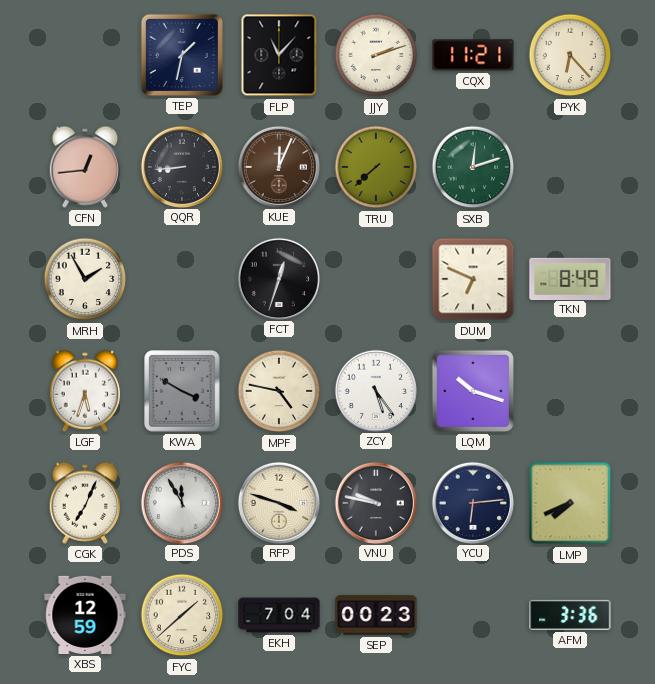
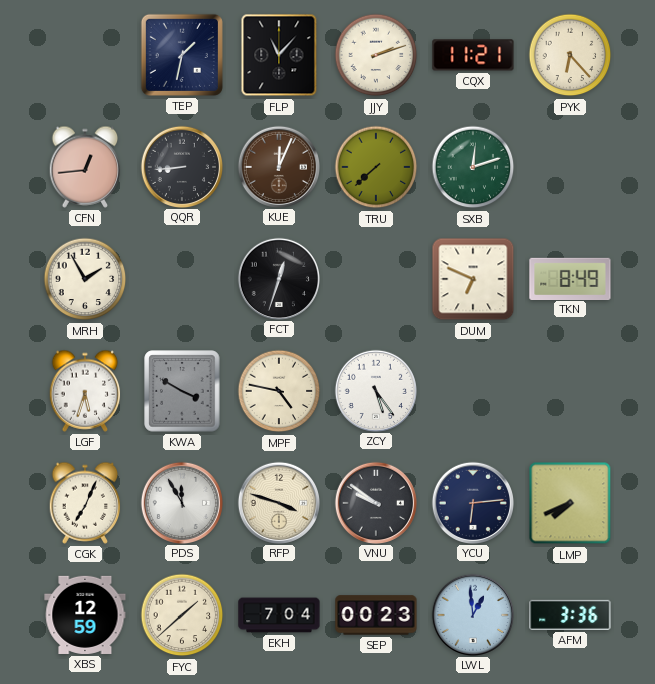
LQM: 10:18 -> none (473, 391)
VNU: 9:47 -> 9:51 (375, 502)
LWL: none -> 12:59 (472, 614)
